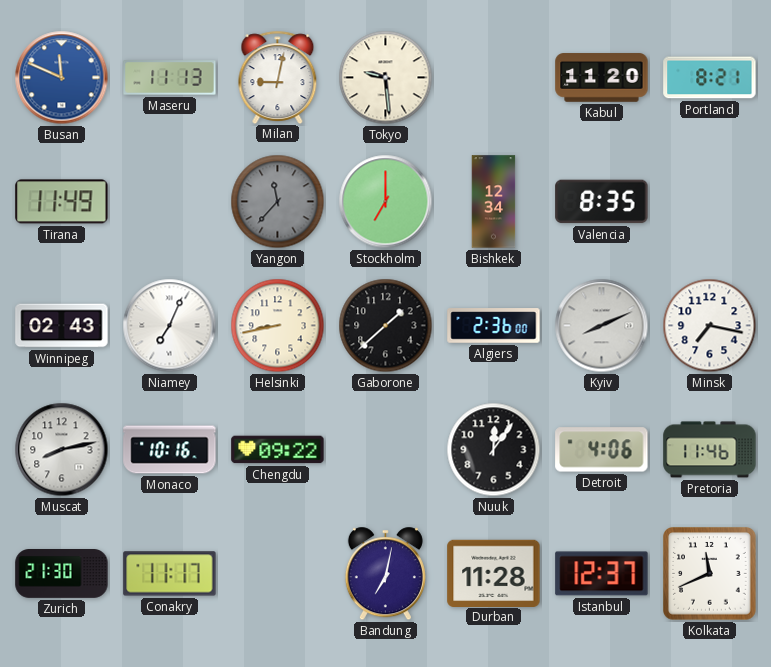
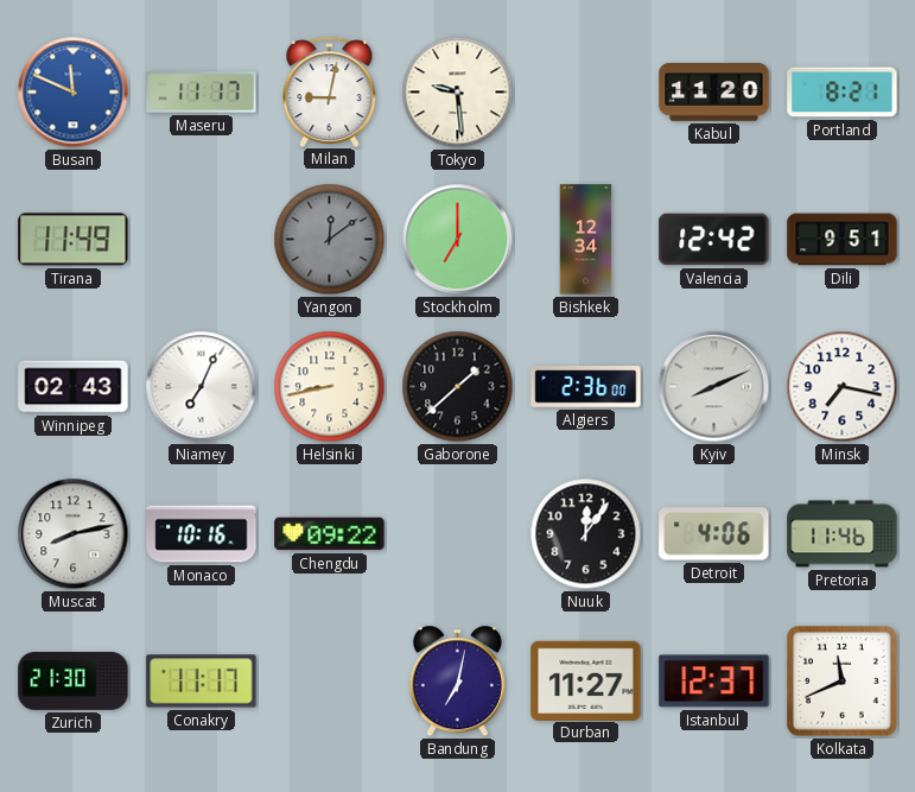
Maseru: 11:13 -> 11:17 (202, 93)
Yangon: 11:37 -> 12:09 (330, 240)
Valencia: 8:35 -> 12:42 (714, 240)
Dili: none -> 9:51 (843, 240)
Durban: 11:28 -> 11:27 (586, 680)
